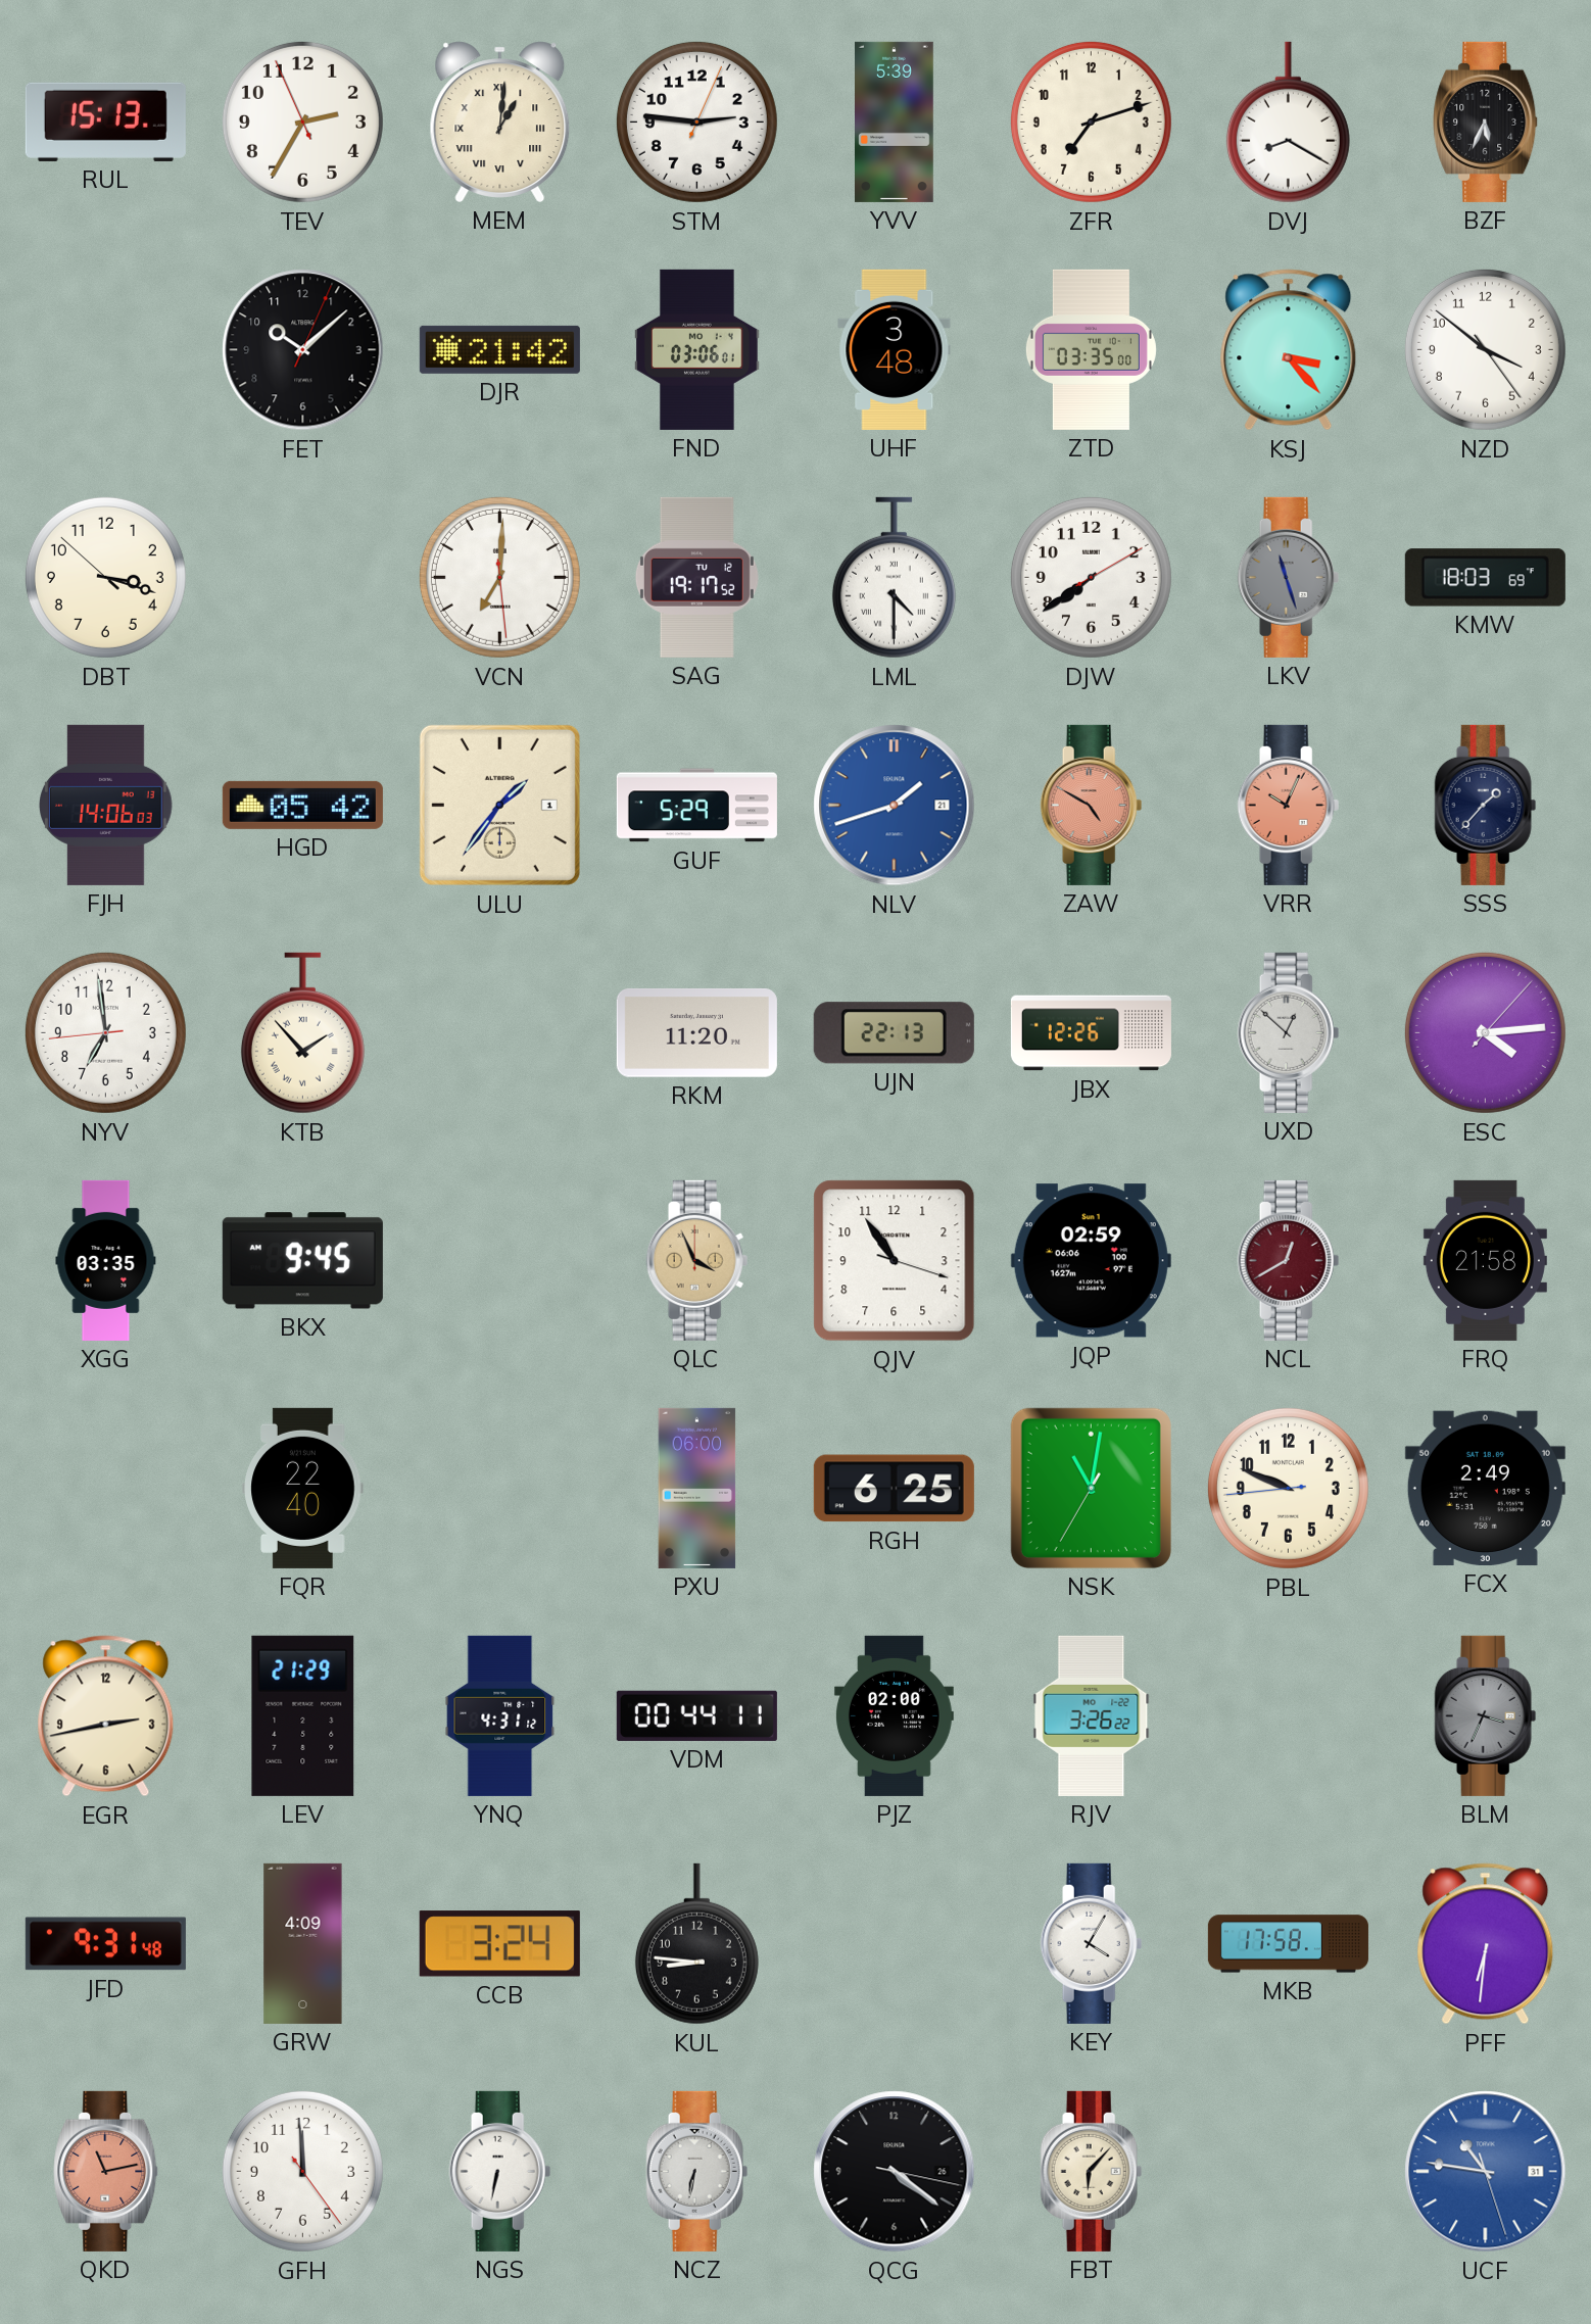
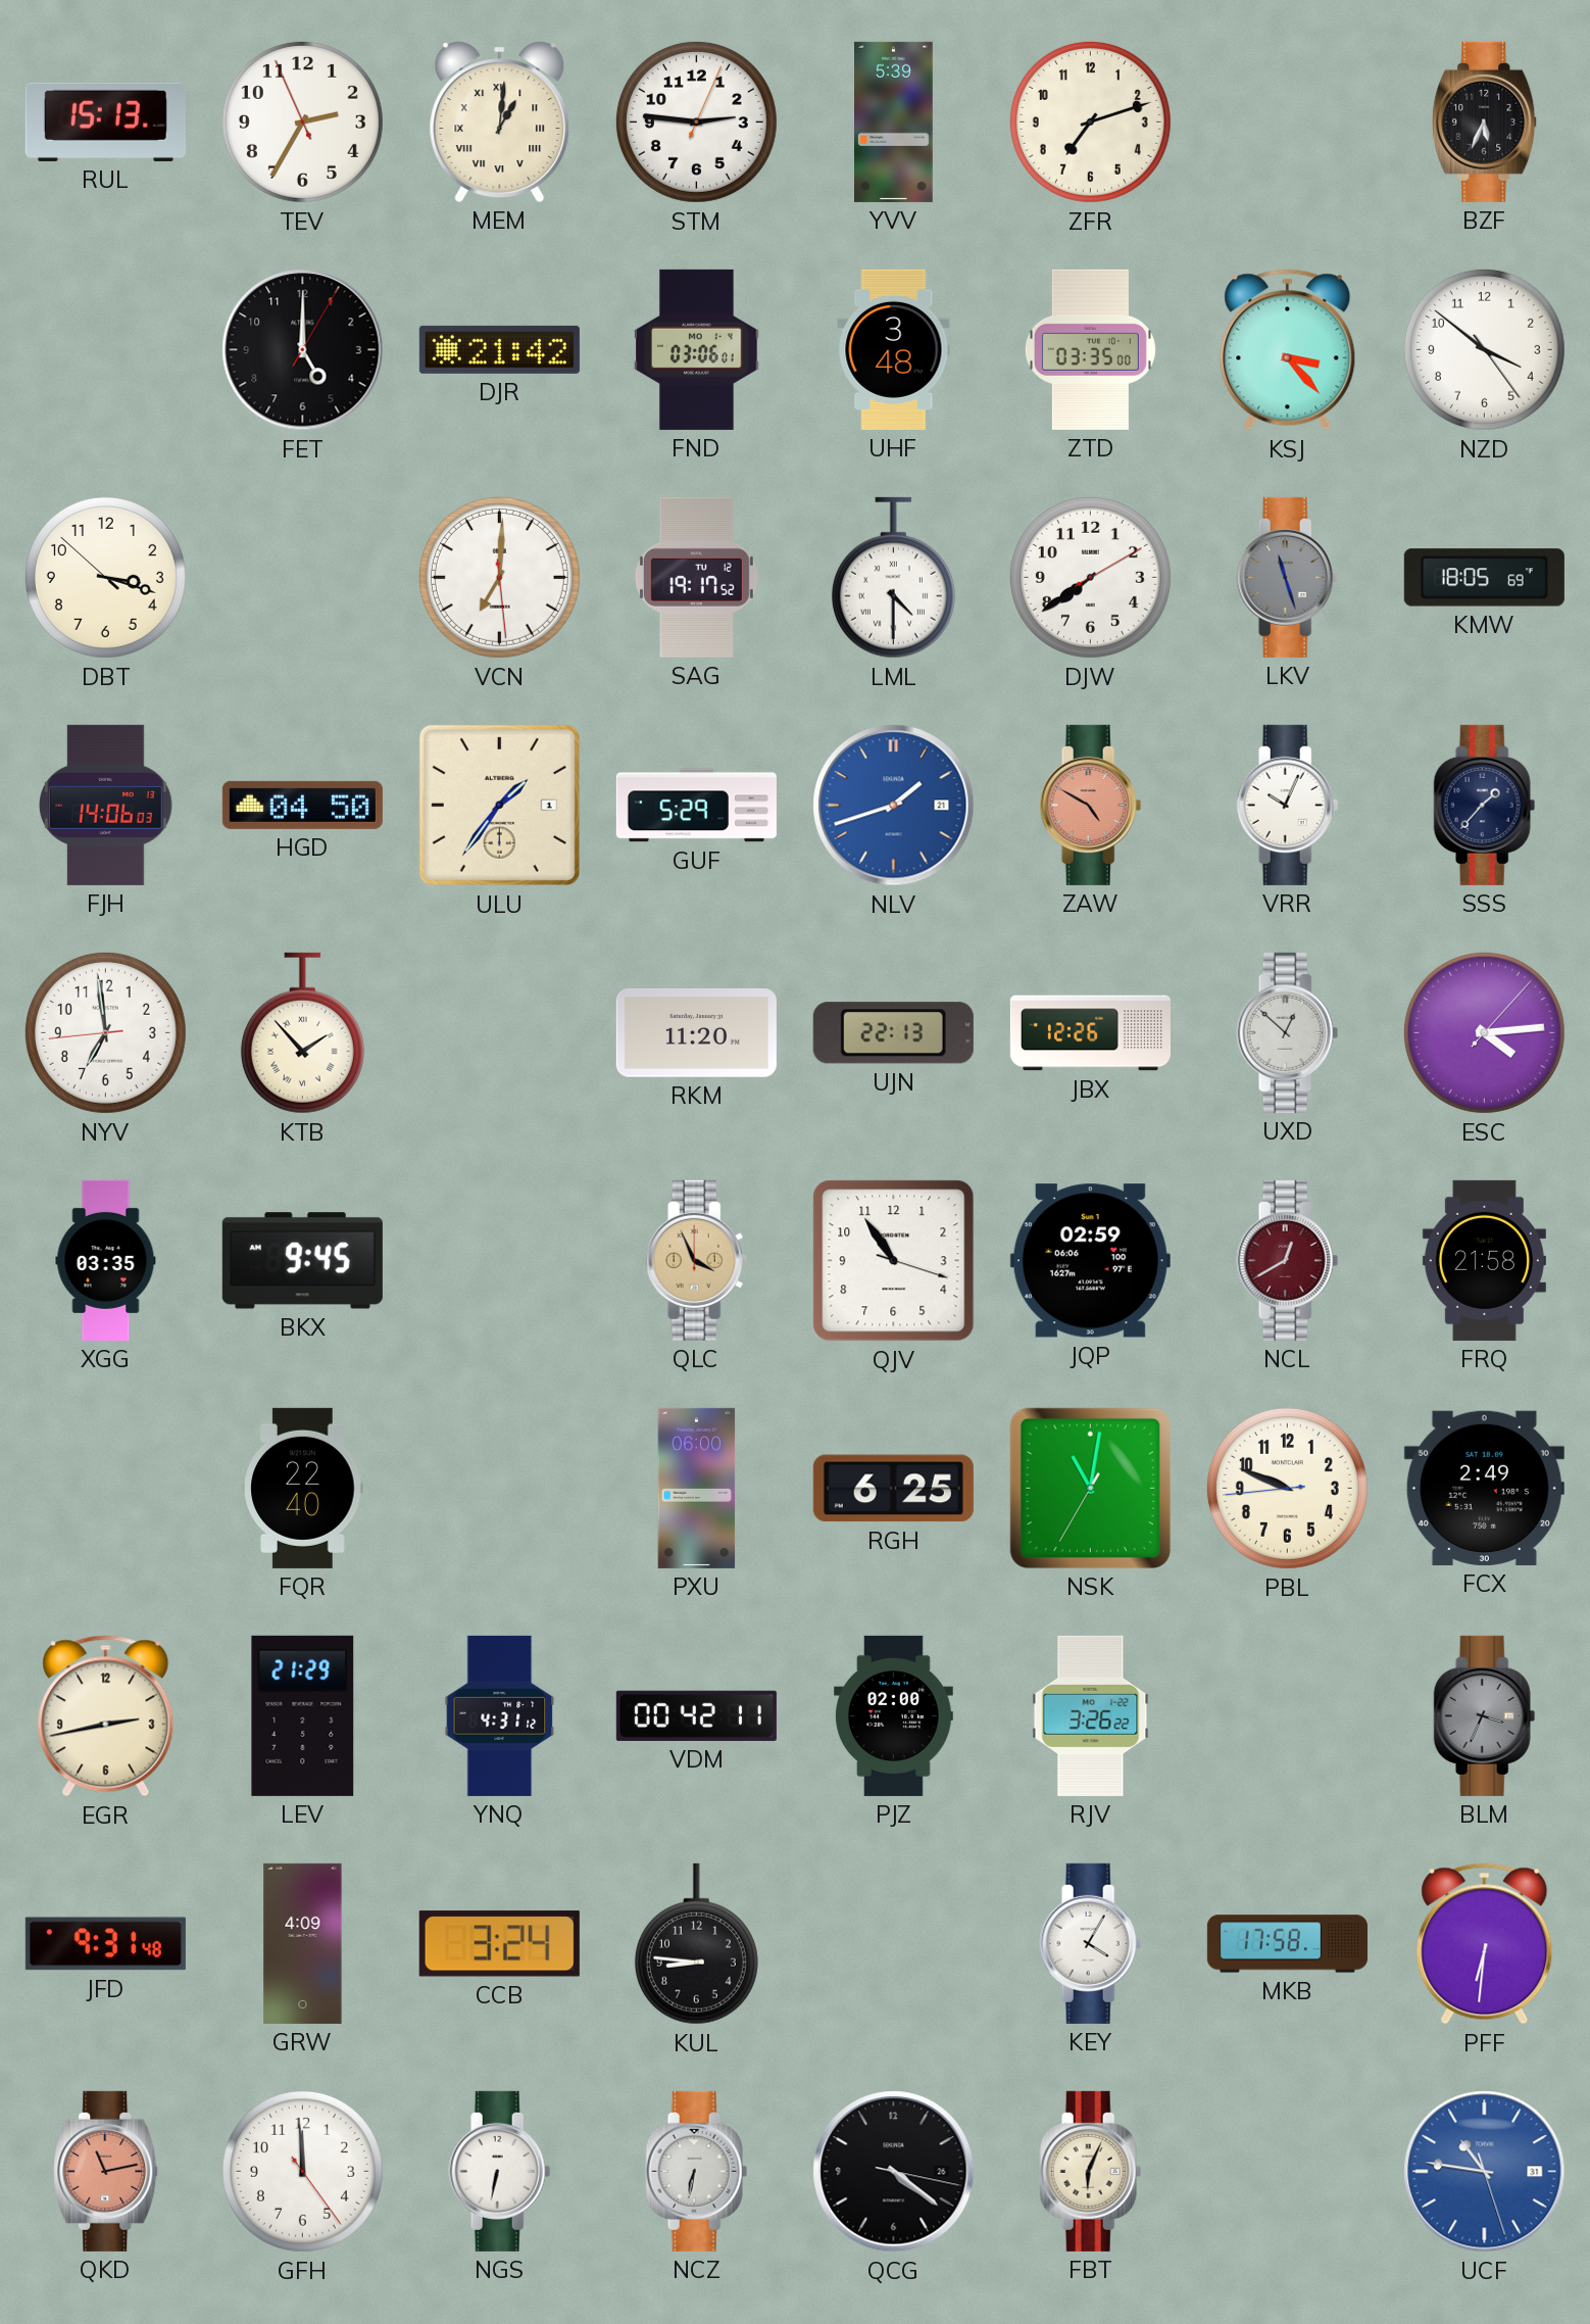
DVJ: 8:20 -> none (1288, 123)
FET: 10:08 -> 5:00 (303, 350)
KMW: 18:03 -> 18:05 (1484, 578)
HGD: 05:42 -> 04:50 (302, 805)
VRR dial: salmon -> white (1288, 805)
VDM: 00:44 -> 00:42 (696, 1715)
FBT: 6:07 -> 6:04 (1091, 2171)
